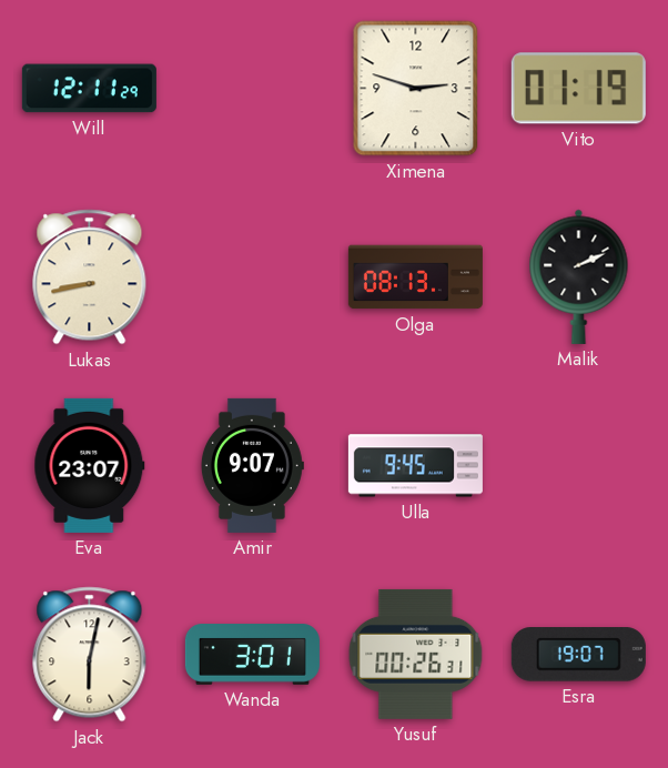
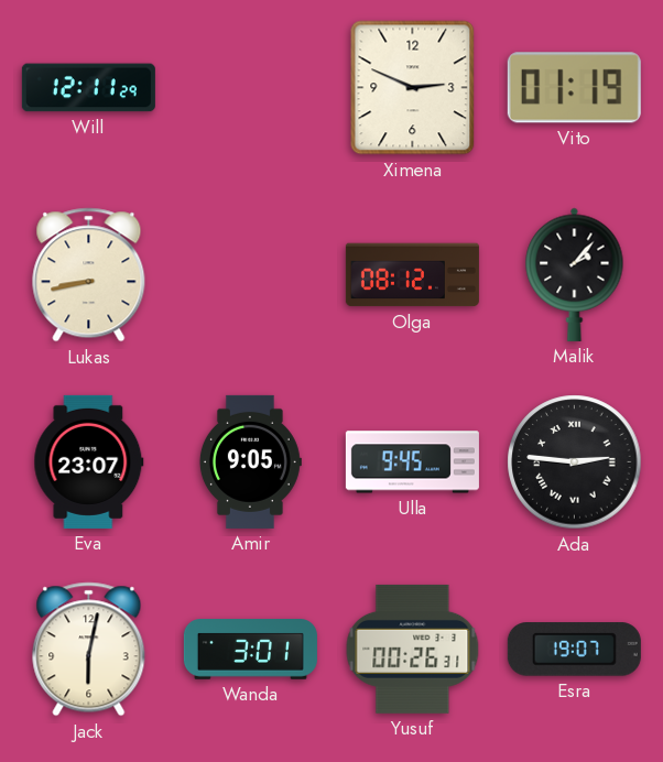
Ximena: 2:48 -> 2:49 (413, 88)
Olga: 08:13 -> 08:12 (412, 275)
Malik: 2:11 -> 2:07 (575, 274)
Amir: 9:07 -> 9:05 (250, 461)
Ada: none -> 2:46 (575, 462)
